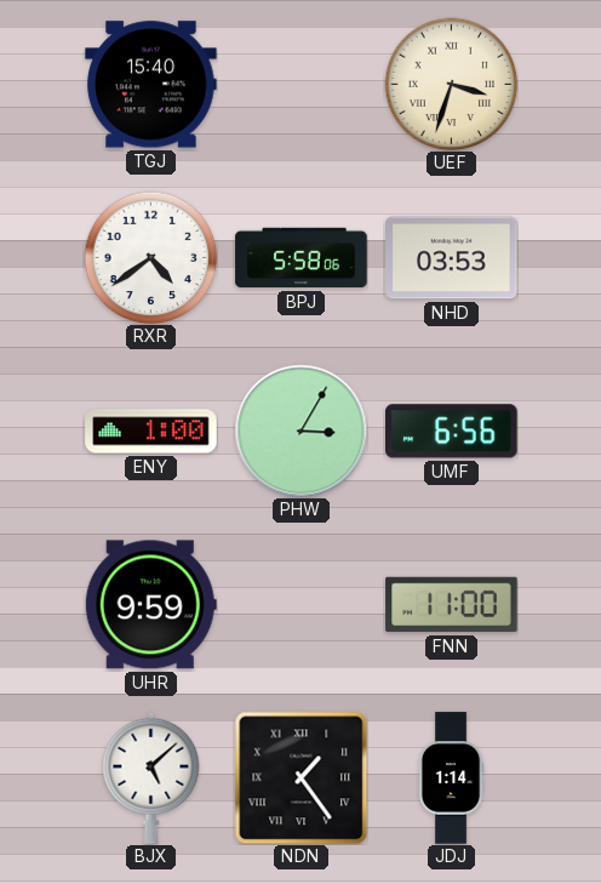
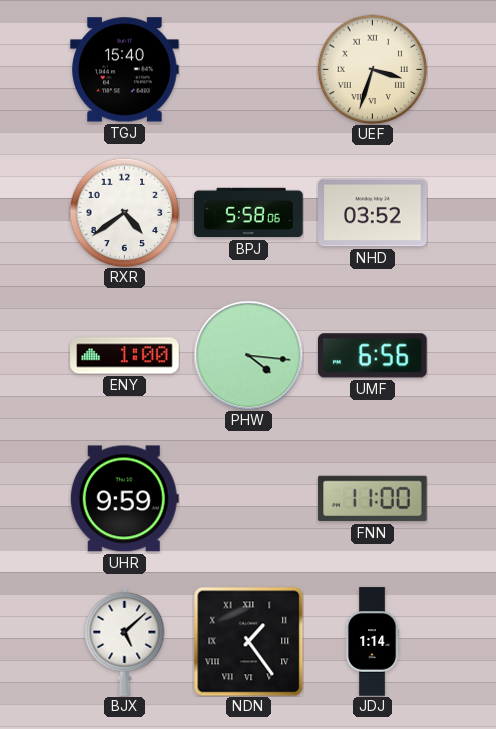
NHD: 03:53 -> 03:52 (373, 213)
PHW: 3:05 -> 4:16 (248, 355)
